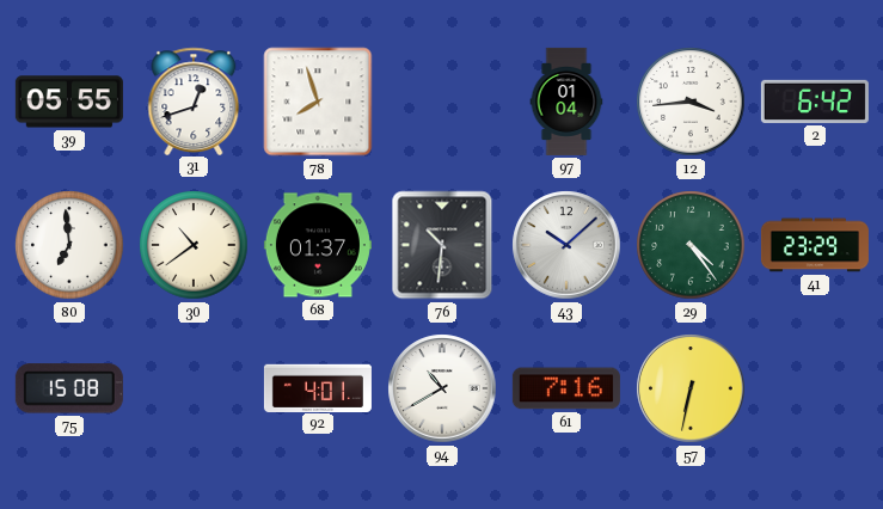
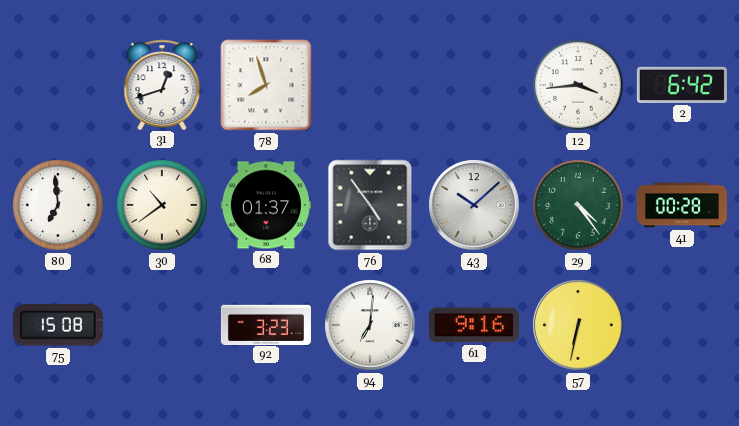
39: 05:55 -> none (69, 102)
97: 01:04 -> none (566, 102)
76: 10:31 -> 4:54 (370, 205)
41: 23:29 -> 00:28 (682, 205)
92: 4:01 -> 3:23 (266, 324)
94: 10:40 -> 7:01 (370, 325)
61: 7:16 -> 9:16 (474, 325)
